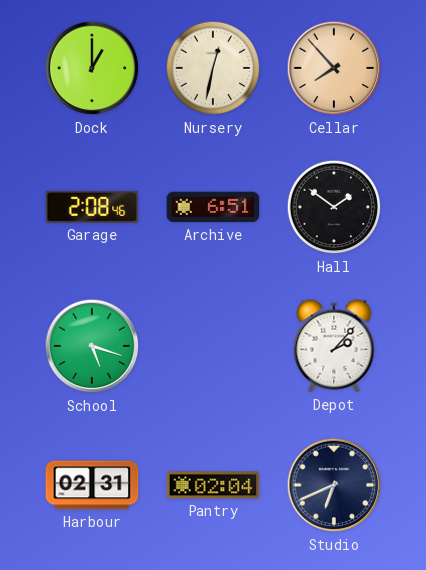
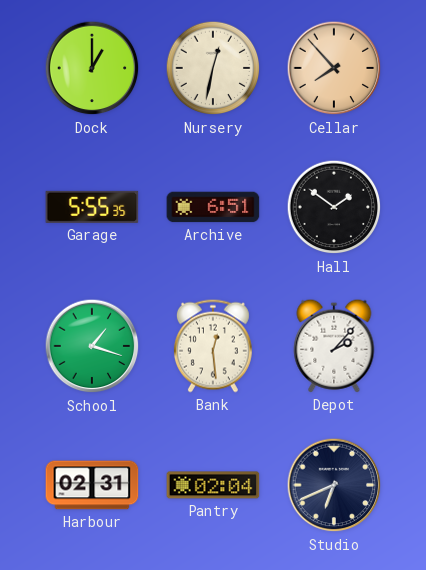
Garage: 2:08 -> 5:55 (92, 207)
School: 5:18 -> 1:18 (92, 346)
Bank: none -> 12:29 (213, 346)
